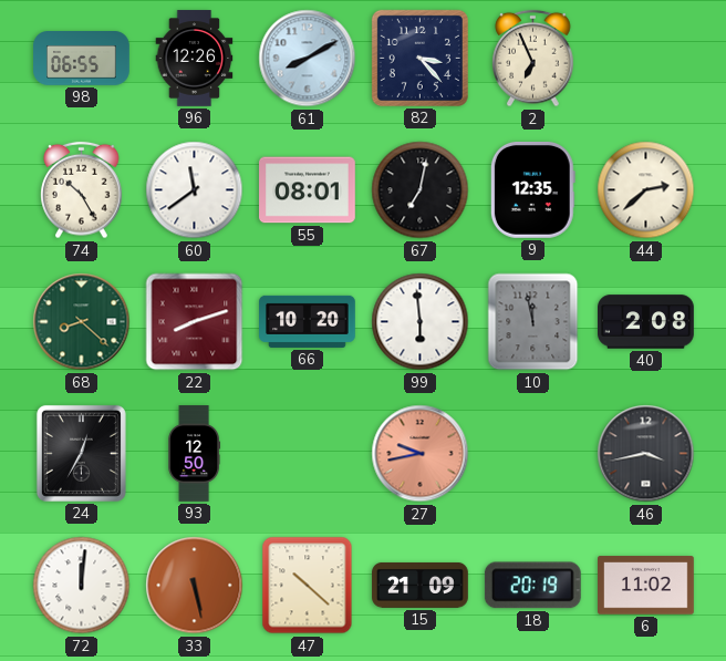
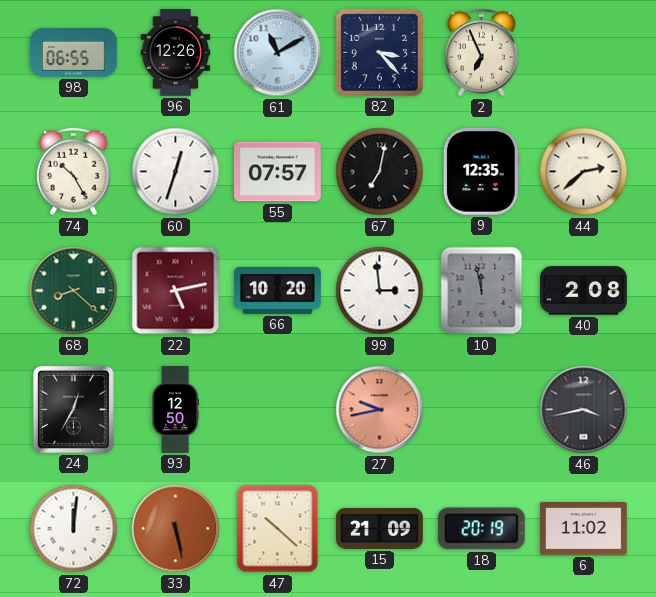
61: 8:10 -> 11:10 (278, 53)
60: 11:39 -> 12:33 (176, 172)
55: 08:01 -> 07:57 (278, 172)
22: 8:12 -> 5:13 (176, 291)
99: 5:59 -> 2:59 (380, 291)
